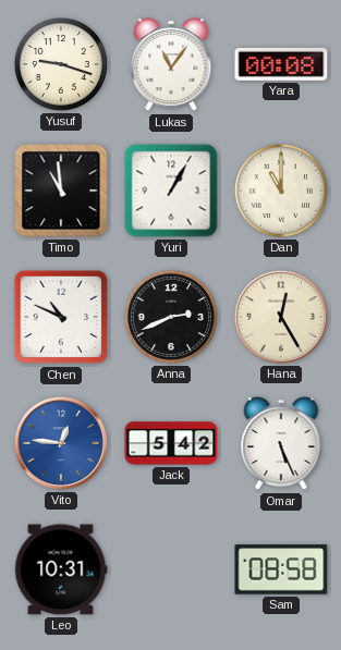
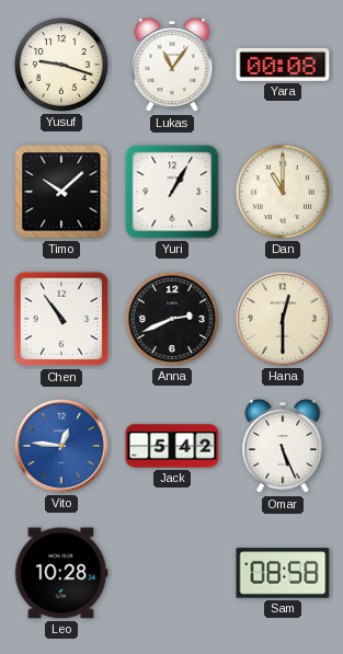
Timo: 10:59 -> 10:08 (61, 192)
Chen: 10:49 -> 10:54 (61, 319)
Hana: 12:25 -> 12:30 (283, 319)
Leo: 10:31 -> 10:28 (61, 573)
